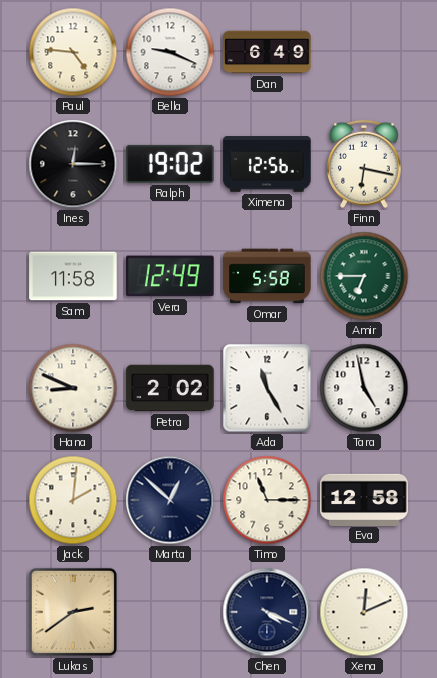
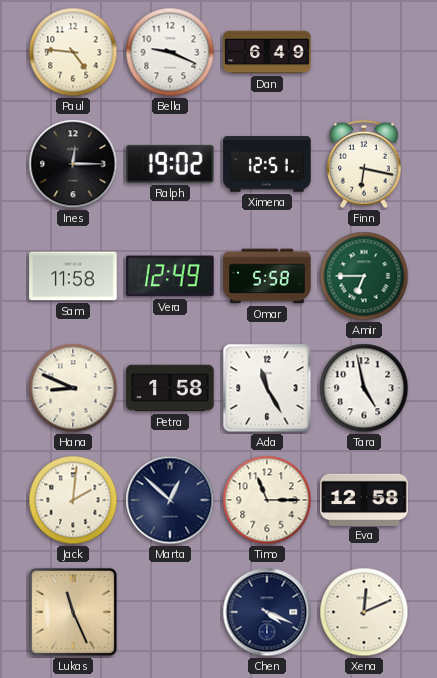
Ximena: 12:56 -> 12:51 (267, 164)
Petra: 2:02 -> 1:58 (170, 388)
Lukas: 2:39 -> 11:26 (73, 612)
